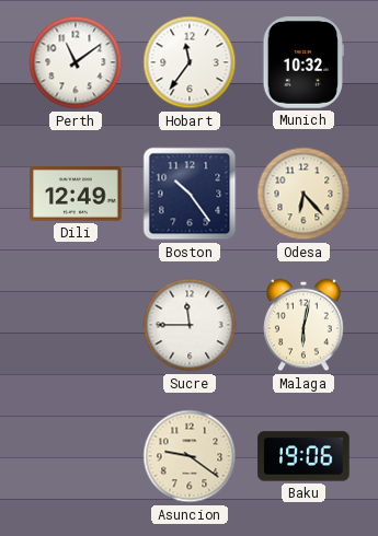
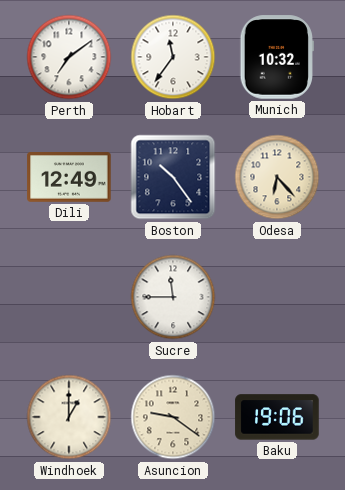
Perth: 11:09 -> 7:09 (69, 57)
Malaga: 6:02 -> none (303, 325)
Windhoek: none -> 1:00 (69, 417)
